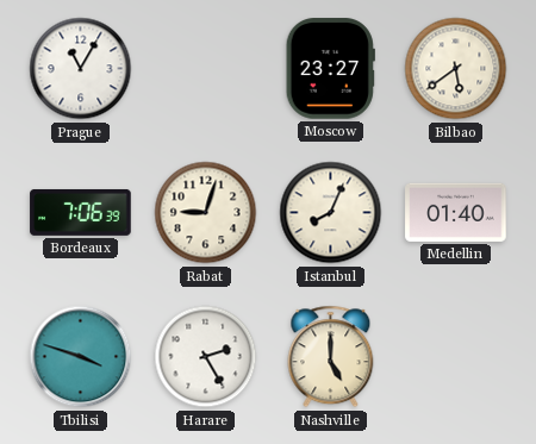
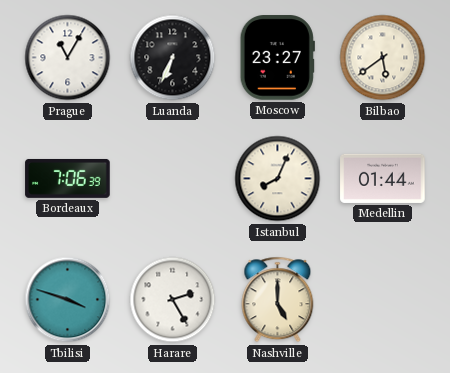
Luanda: none -> 6:34 (173, 58)
Rabat: 9:03 -> none (206, 213)
Medellin: 01:40 -> 01:44 (383, 178)
